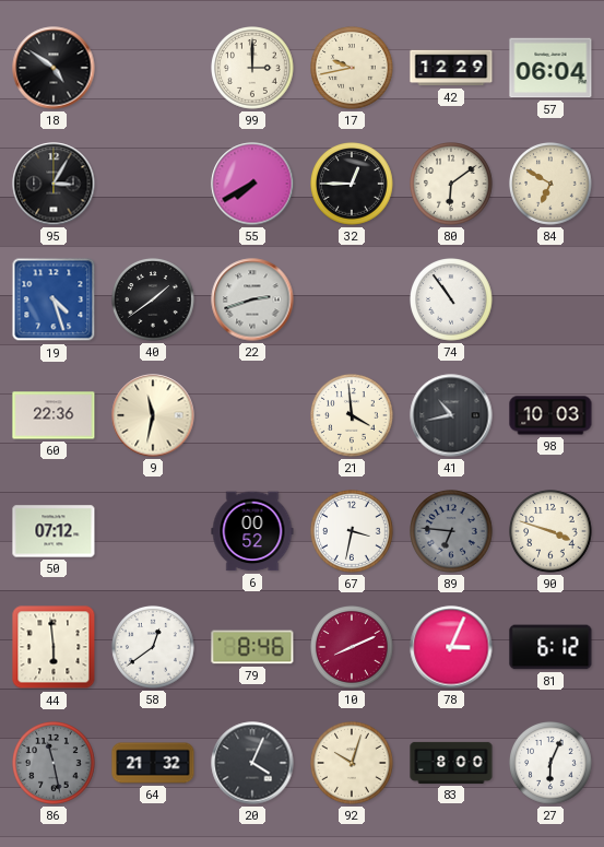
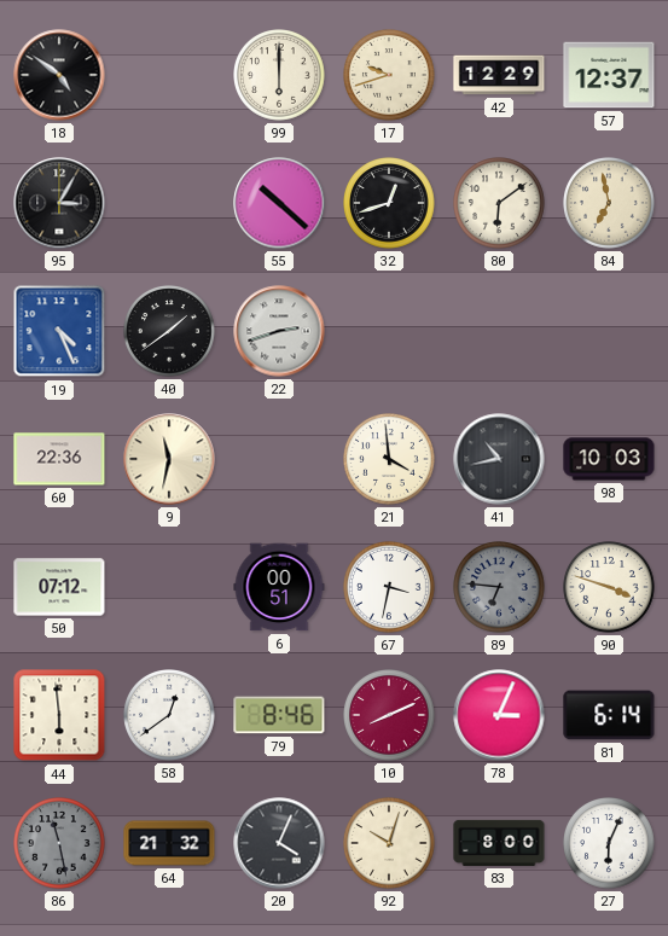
99: 3:00 -> 6:00 (280, 76)
17: 9:43 -> 9:42 (390, 76)
57: 06:04 -> 12:37 (609, 75)
55: 7:40 -> 10:22 (279, 203)
32: 12:45 -> 12:42 (390, 204)
84: 6:50 -> 6:58 (610, 204)
19: 4:27 -> 4:26 (59, 331)
74: 10:54 -> none (452, 301)
6: 00:52 -> 00:51 (279, 587)
81: 6:12 -> 6:14 (609, 715)
